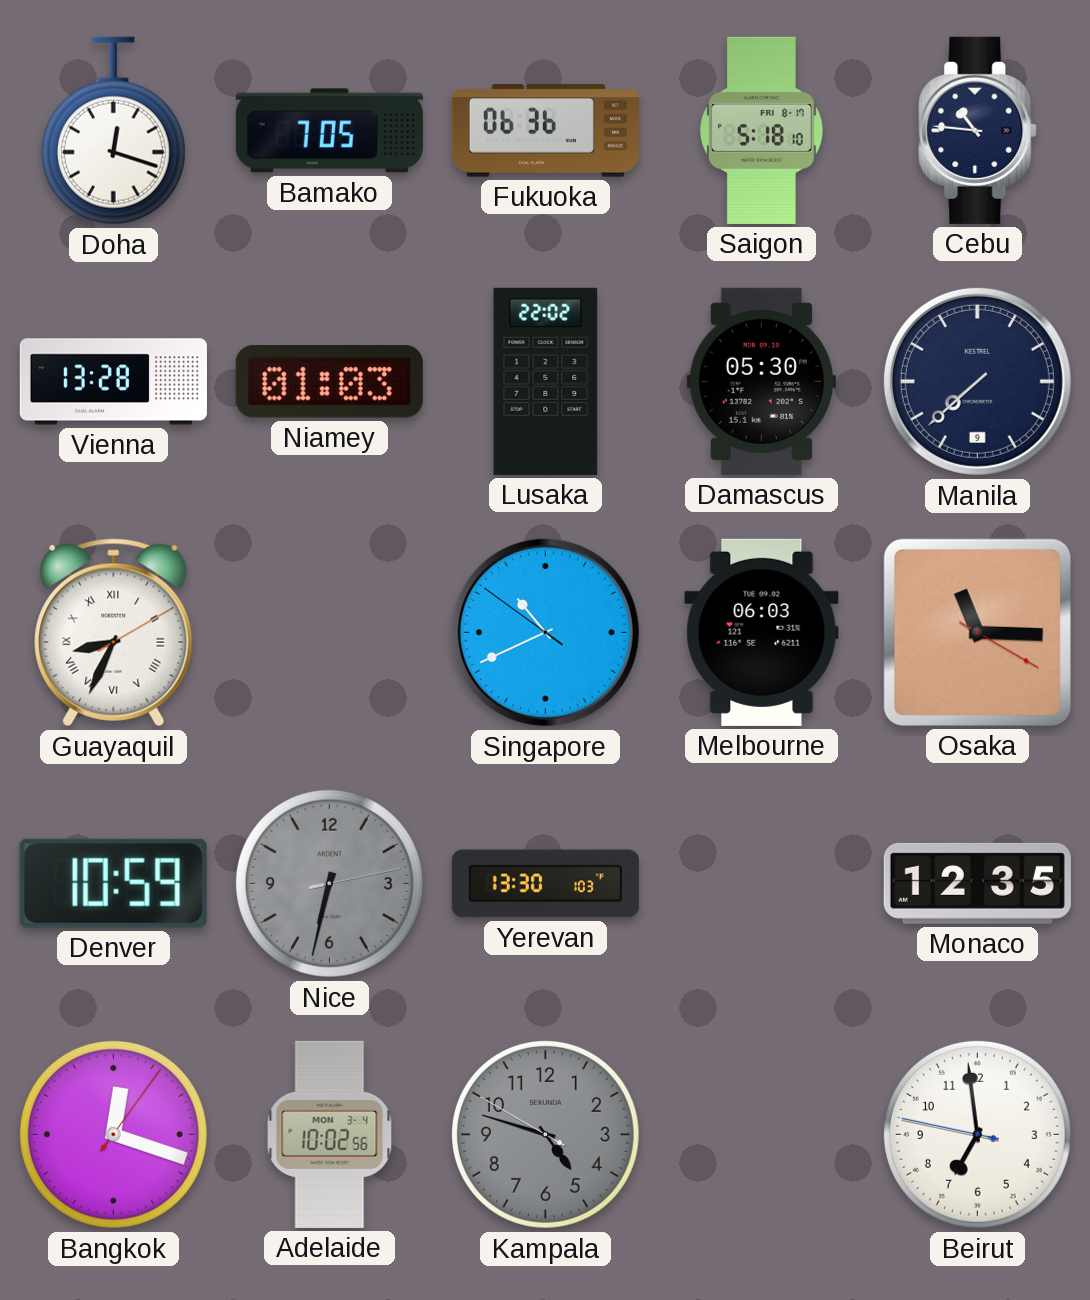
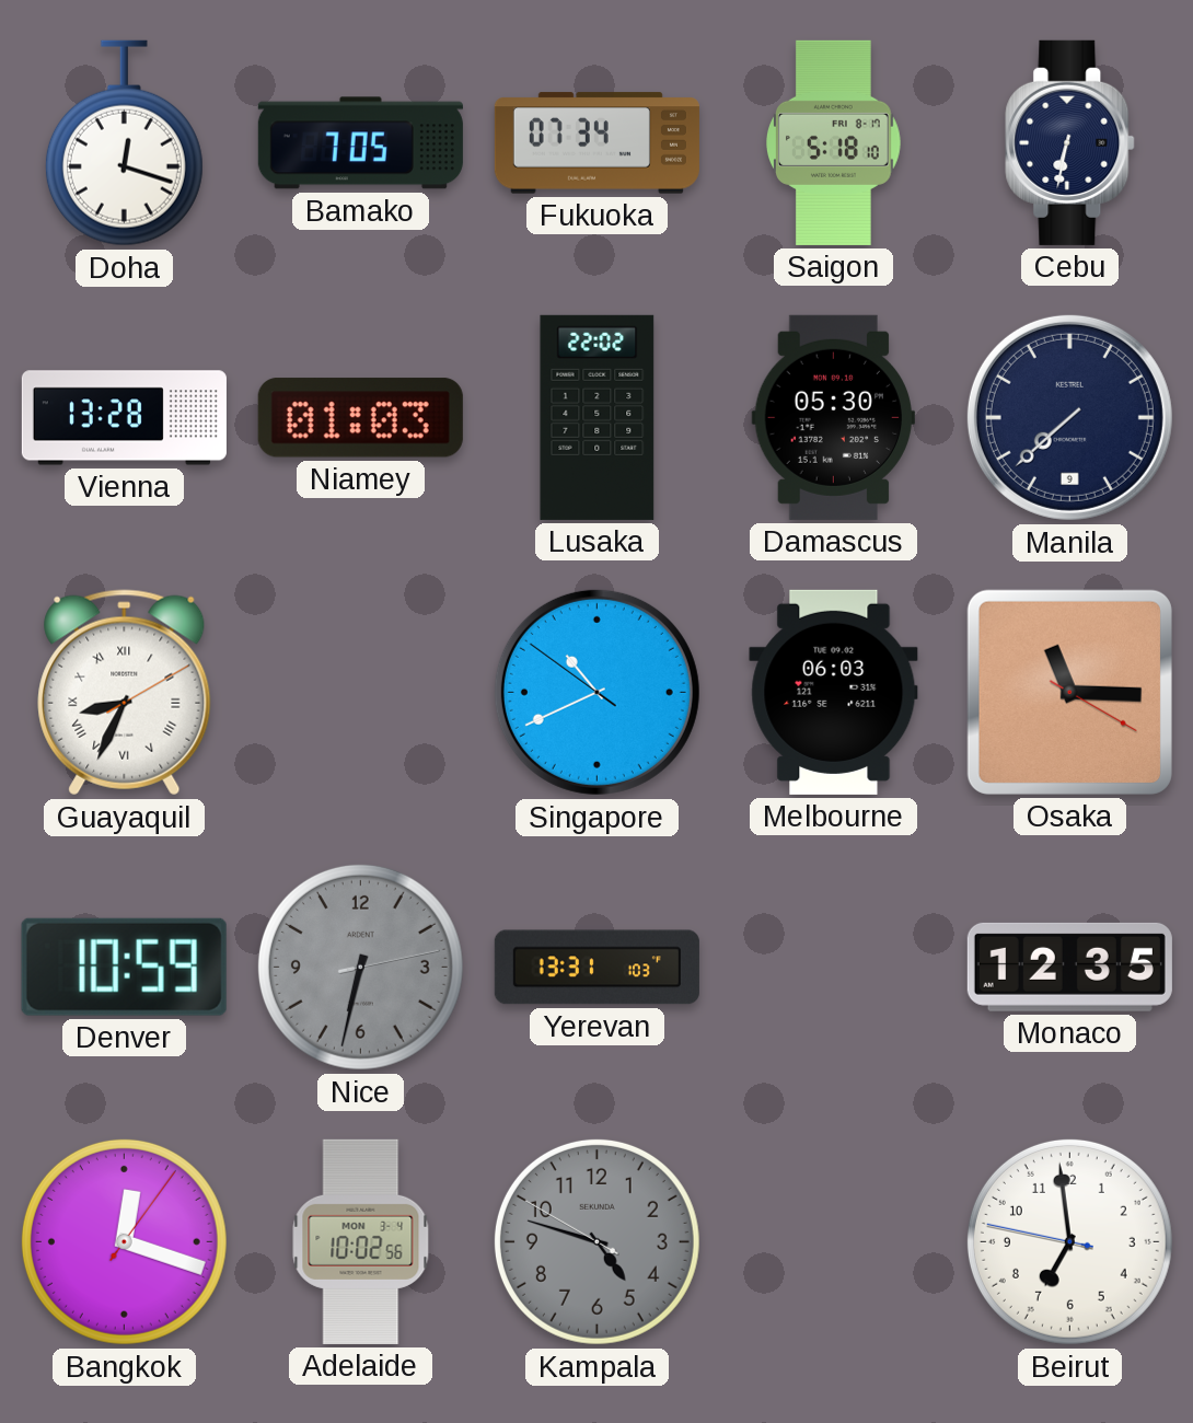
Fukuoka: 06:36 -> 07:34 (596, 143)
Cebu: 10:46 -> 6:32 (1070, 142)
Yerevan: 13:30 -> 13:31 (596, 968)
